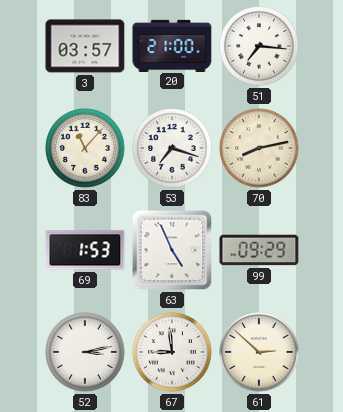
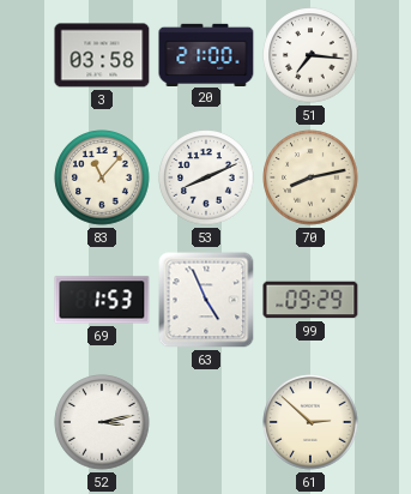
3: 03:57 -> 03:58 (102, 55)
53: 7:18 -> 8:11 (206, 177)
67: 8:59 -> none (172, 352)
